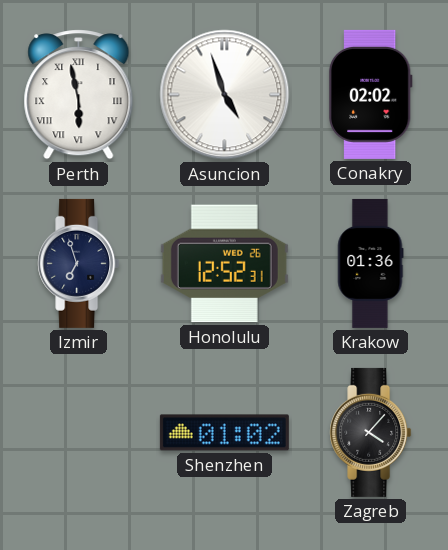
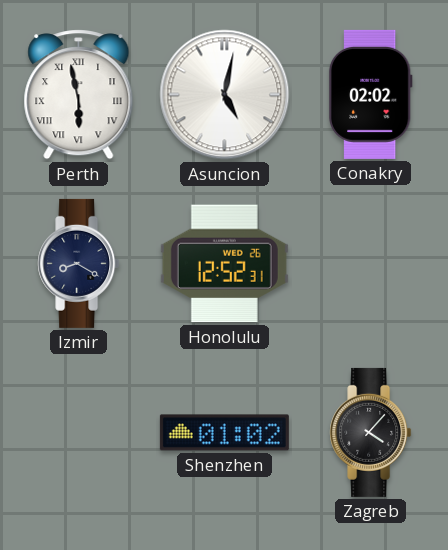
Asuncion: 4:57 -> 5:02 (225, 95)
Izmir: 6:57 -> 8:20 (79, 263)
Krakow: 01:36 -> none (370, 263)
